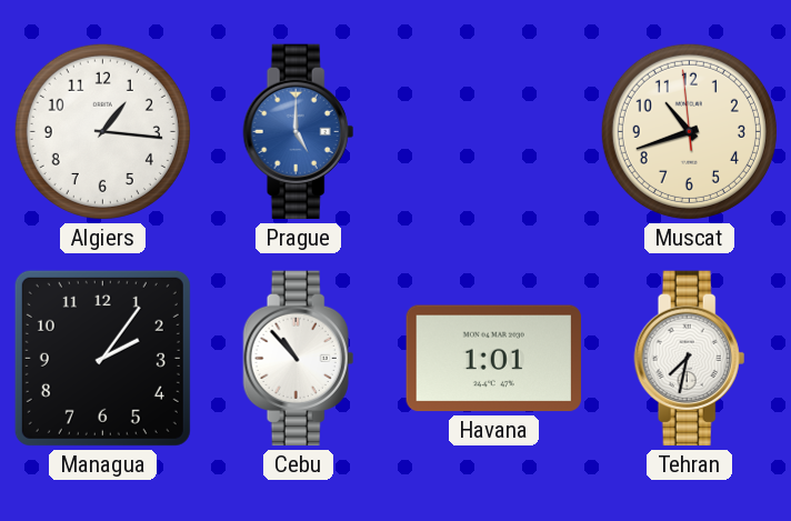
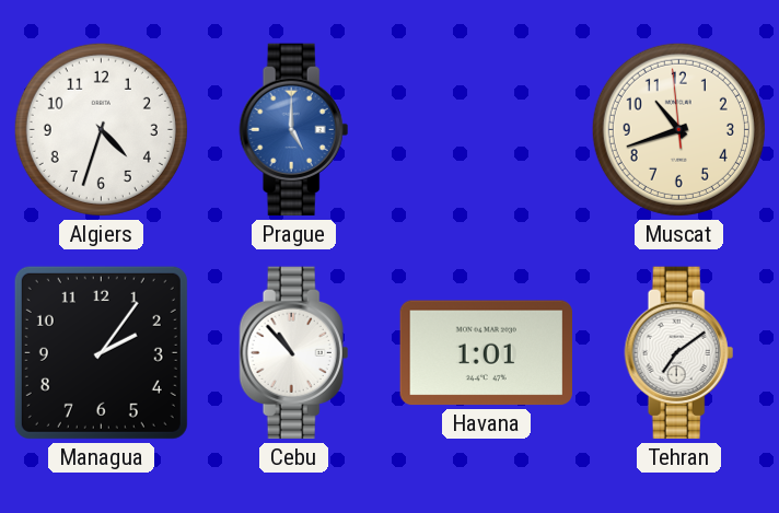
Algiers: 1:16 -> 4:33 (101, 129)
Tehran: 7:32 -> 7:09 (679, 353)
